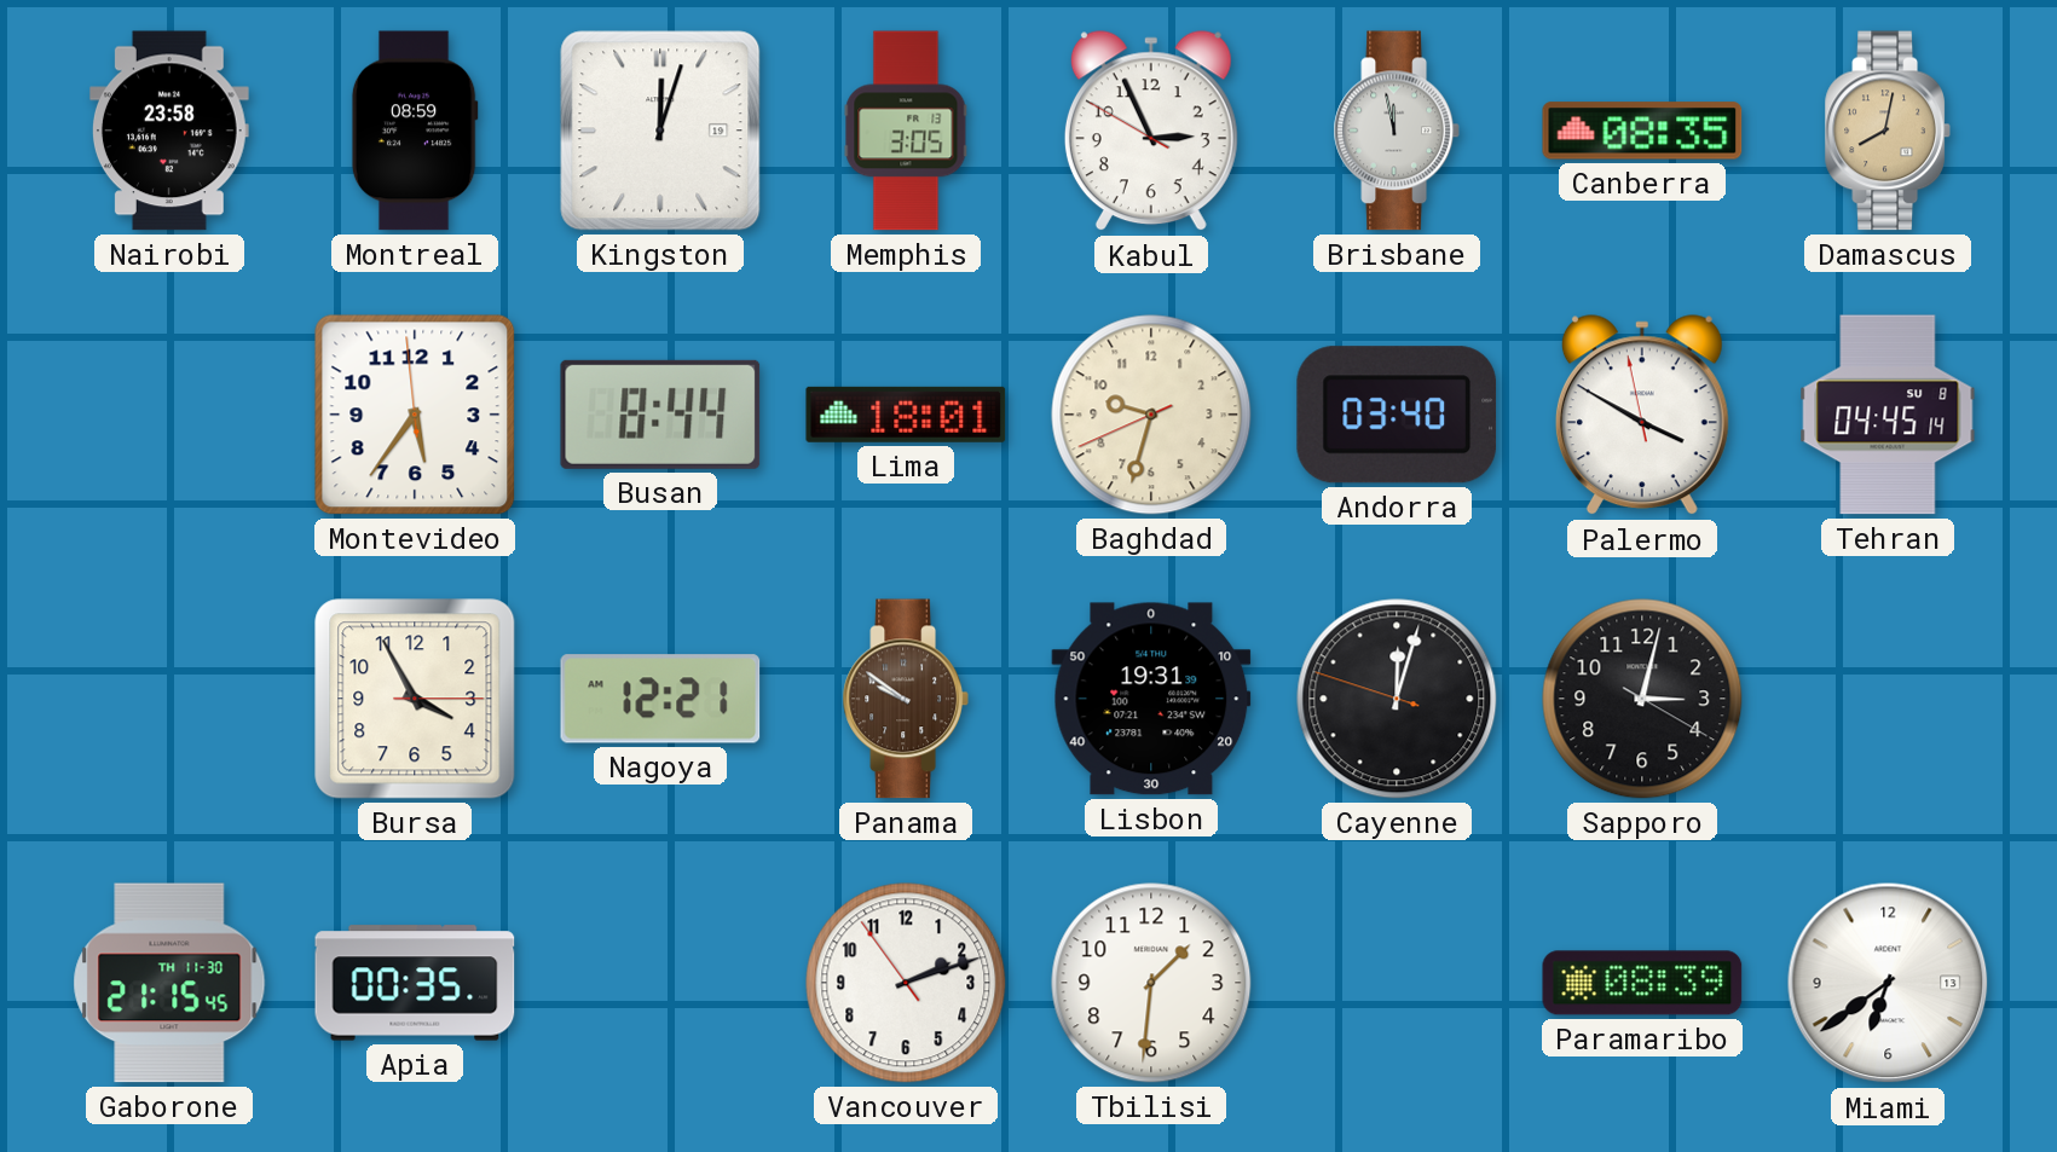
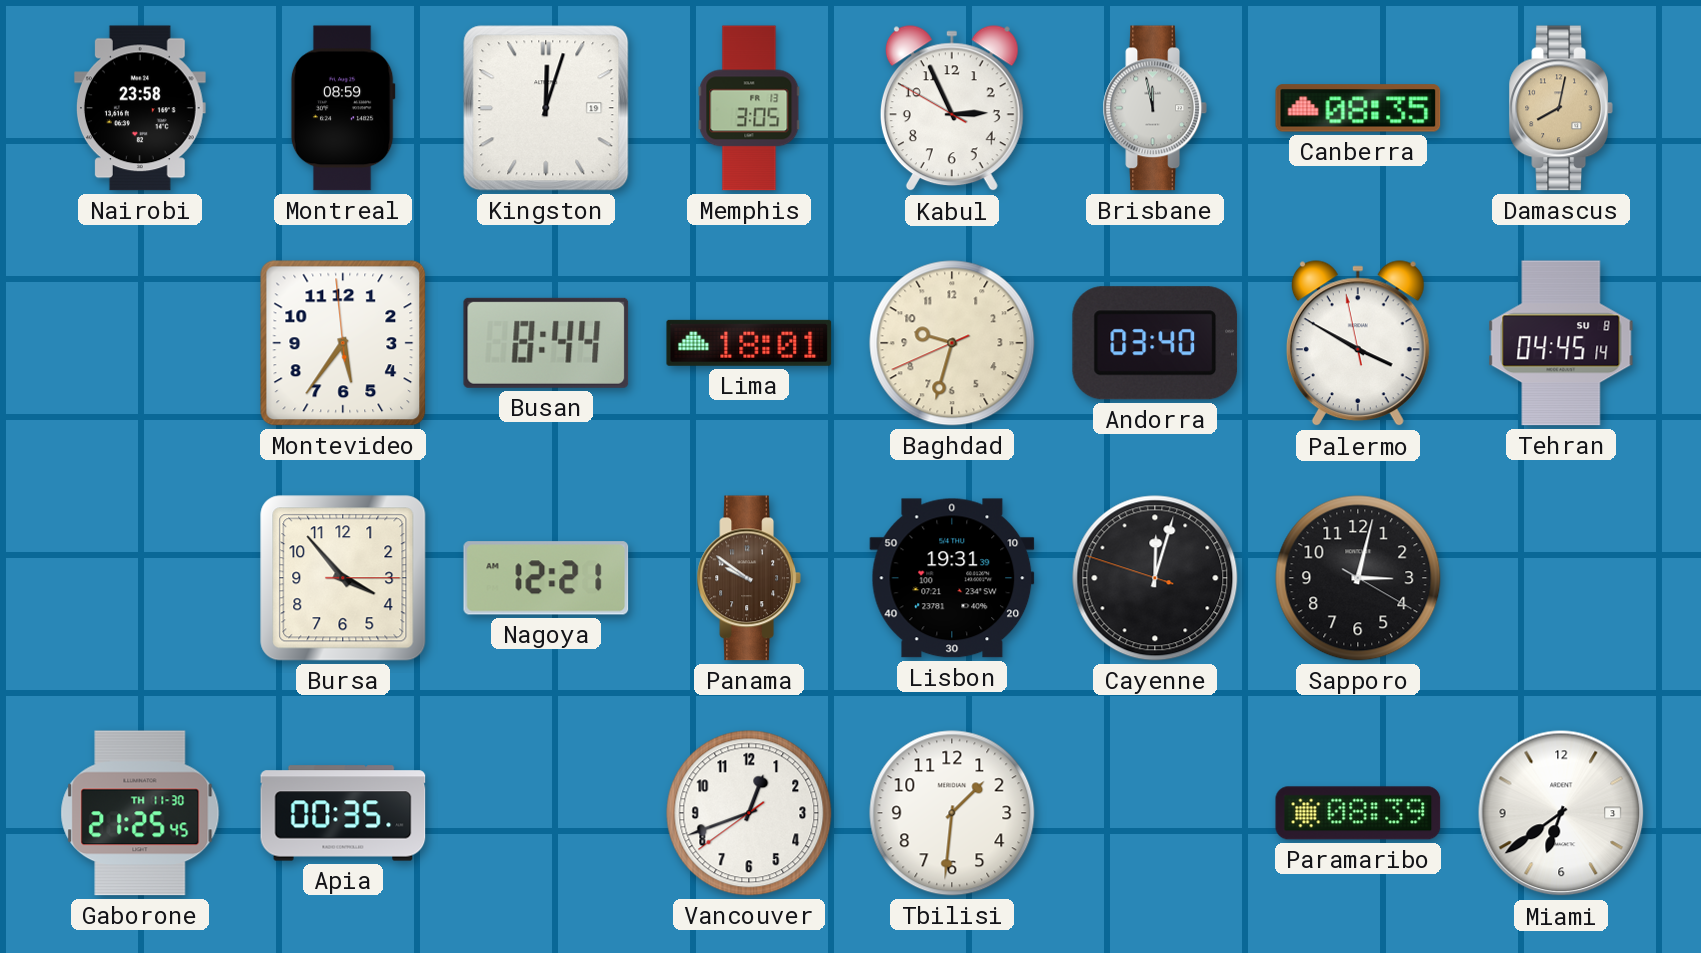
Bursa: 3:55 -> 3:53 (343, 578)
Gaborone: 21:15 -> 21:25 (140, 813)
Vancouver: 2:11 -> 12:41 (749, 813)
Miami date: 13 -> 3 (1561, 813)
